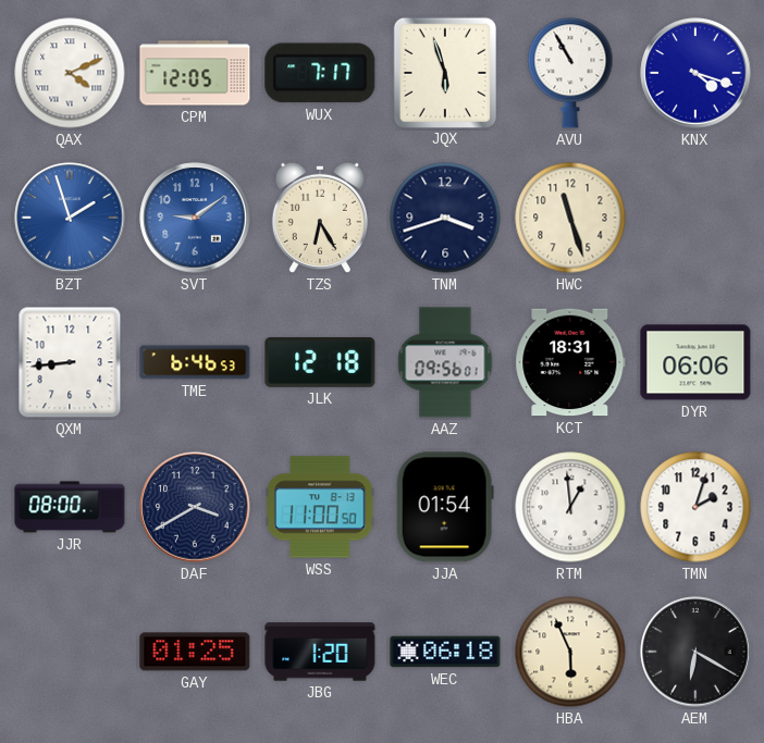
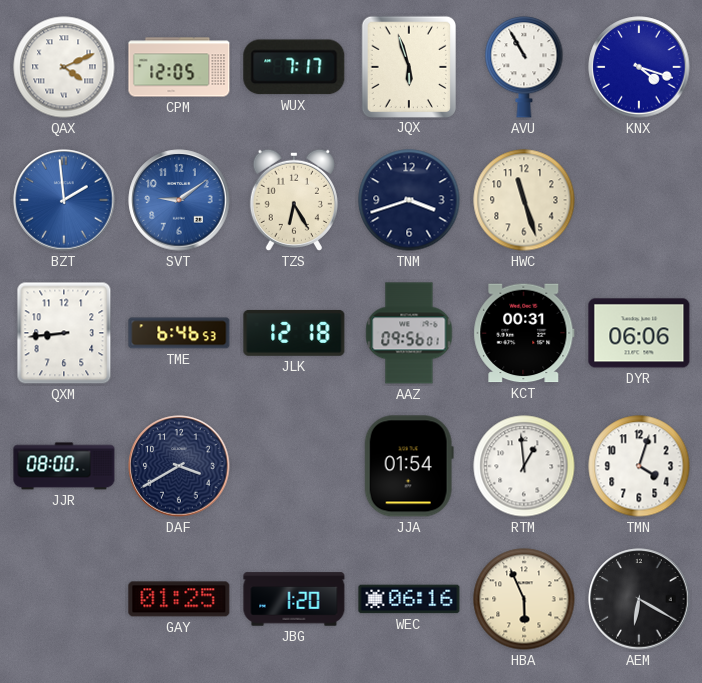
BZT: 1:57 -> 1:59 (64, 200)
KCT: 18:31 -> 00:31 (524, 333)
WSS: 11:00 -> none (320, 507)
TMN: 2:03 -> 4:03 (639, 466)
WEC: 06:18 -> 06:16 (409, 599)
